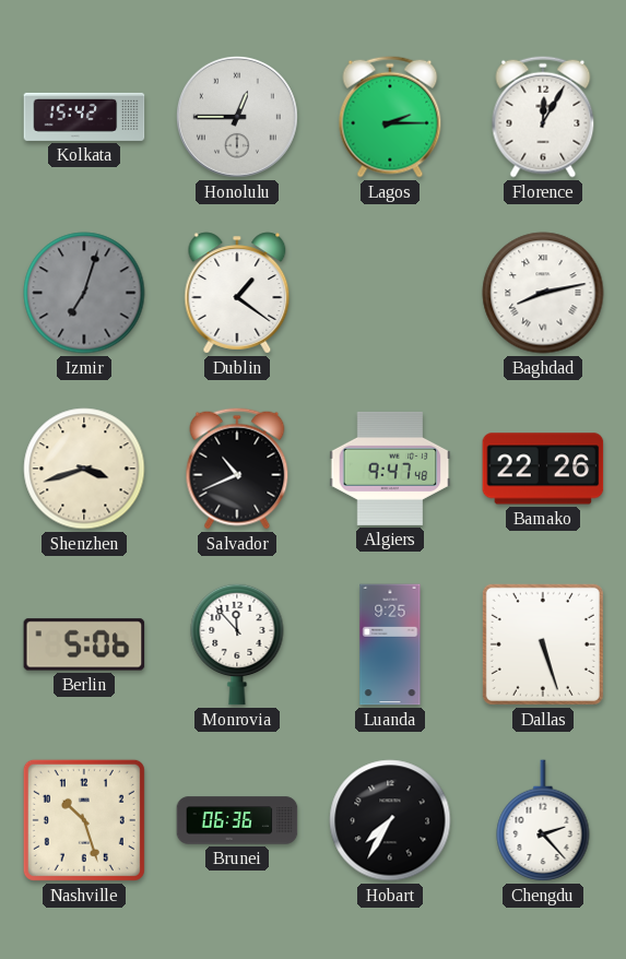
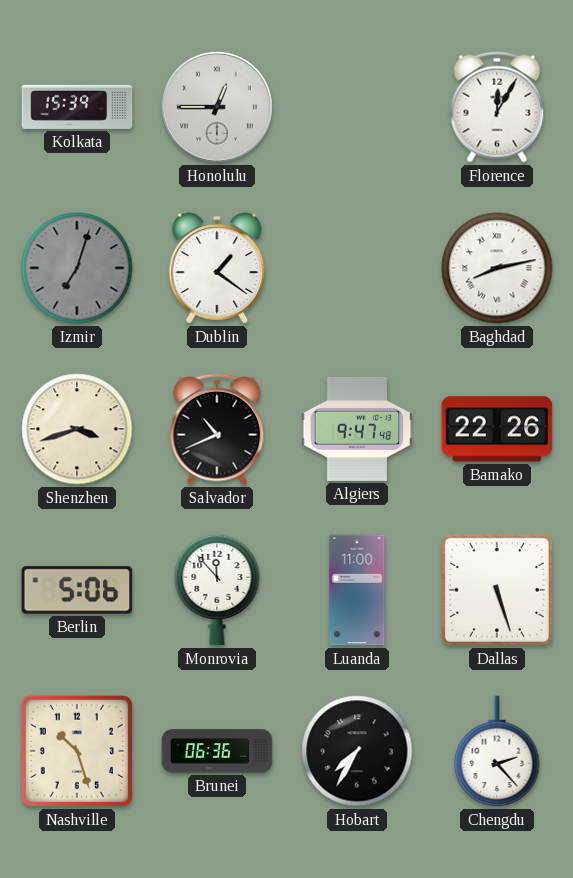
Kolkata: 15:42 -> 15:39 (77, 107)
Lagos: 2:15 -> none (390, 117)
Luanda: 9:25 -> 11:00 (357, 590)
